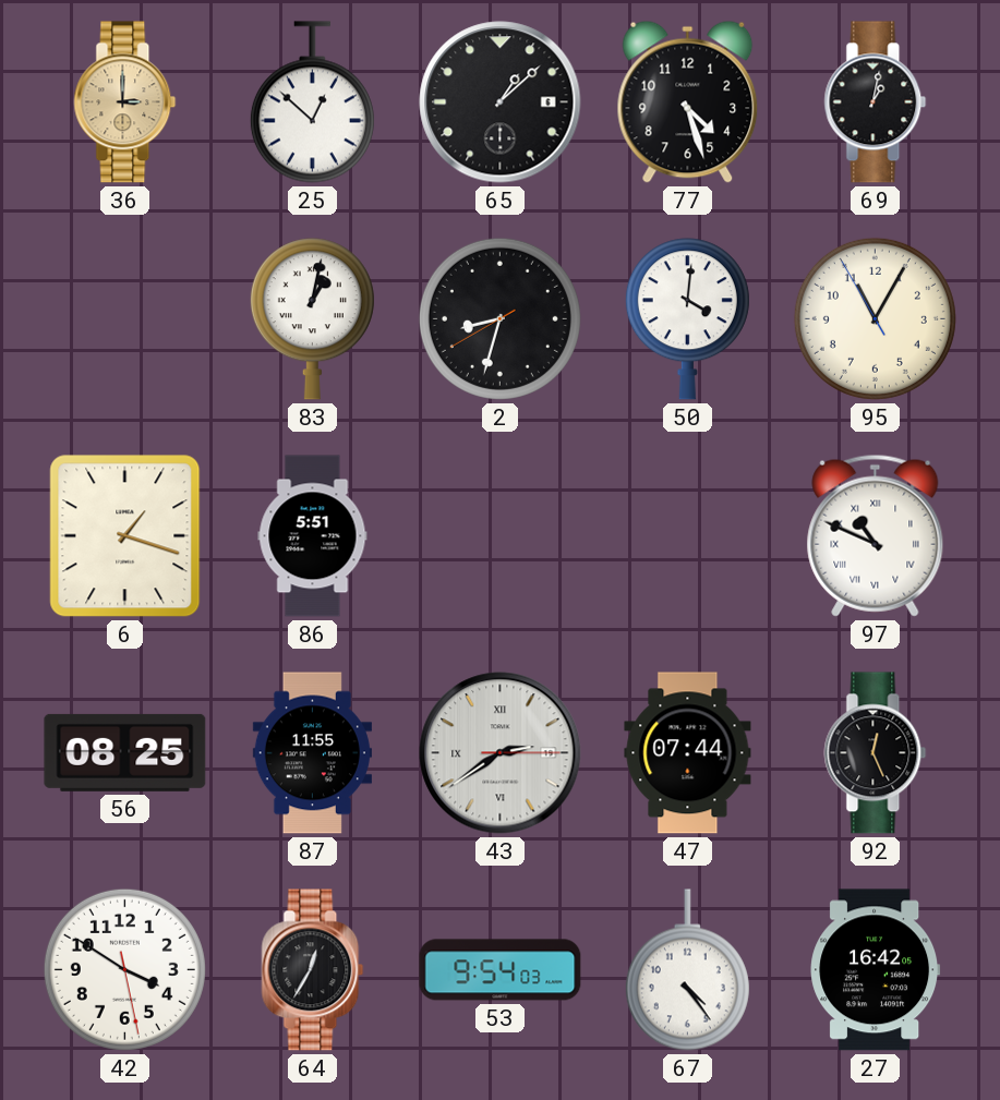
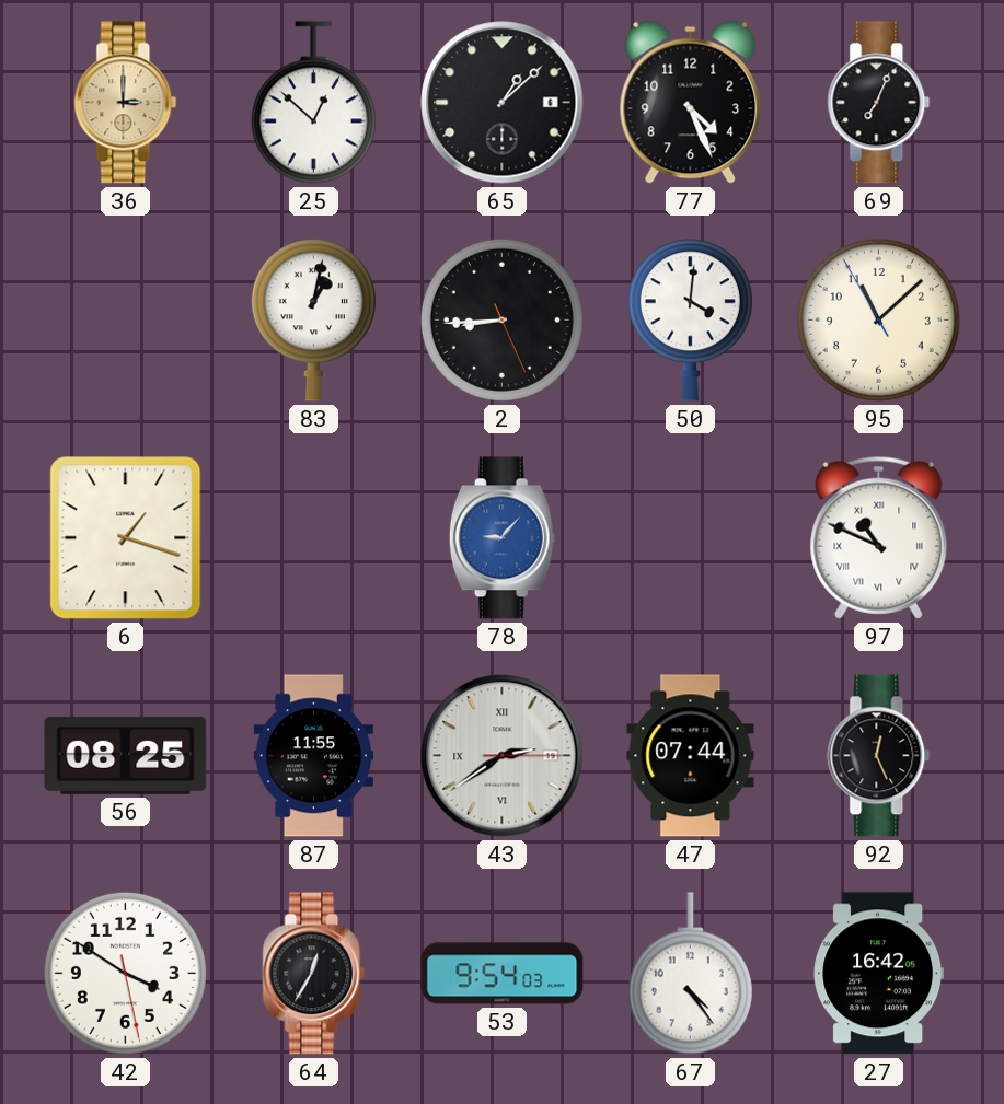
77: 4:27 -> 4:26 (691, 102)
69: 1:02 -> 7:04 (879, 103)
2: 8:32 -> 8:44 (501, 319)
95: 11:04 -> 11:07 (878, 319)
86: 5:51 -> none (313, 536)
78: none -> 9:07 (501, 538)
